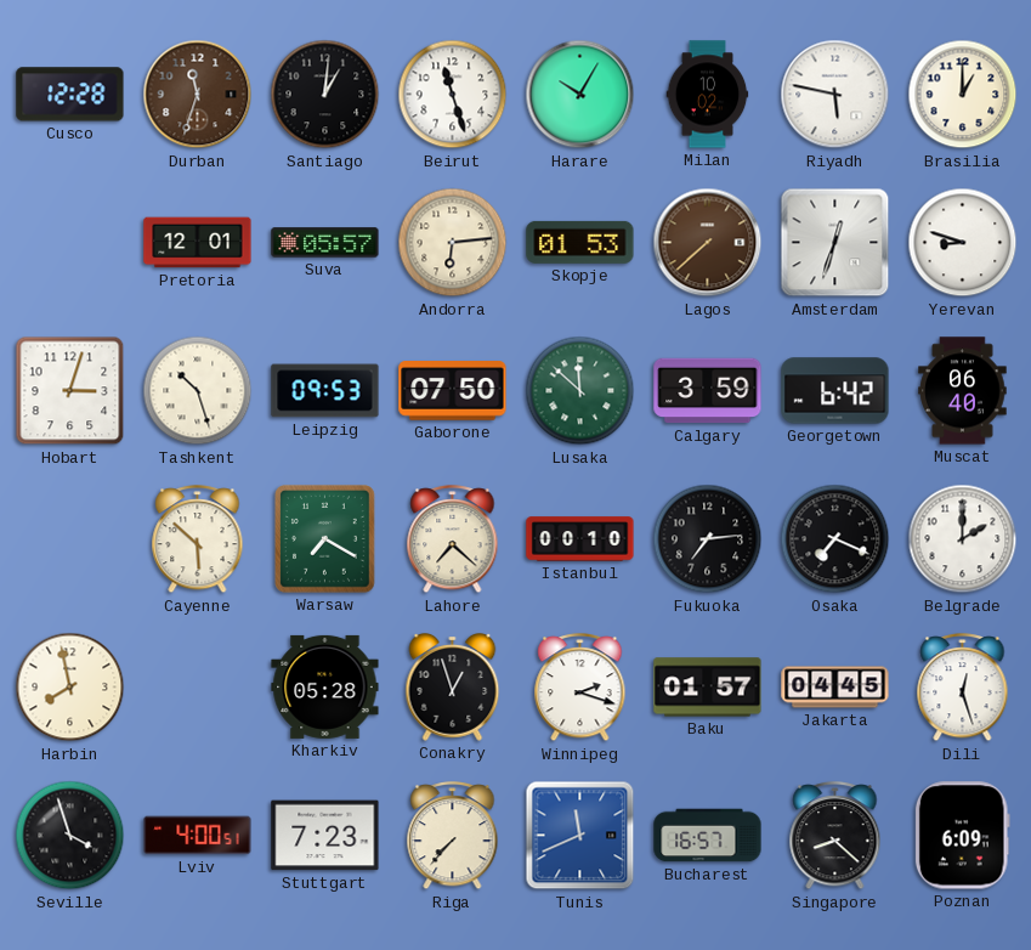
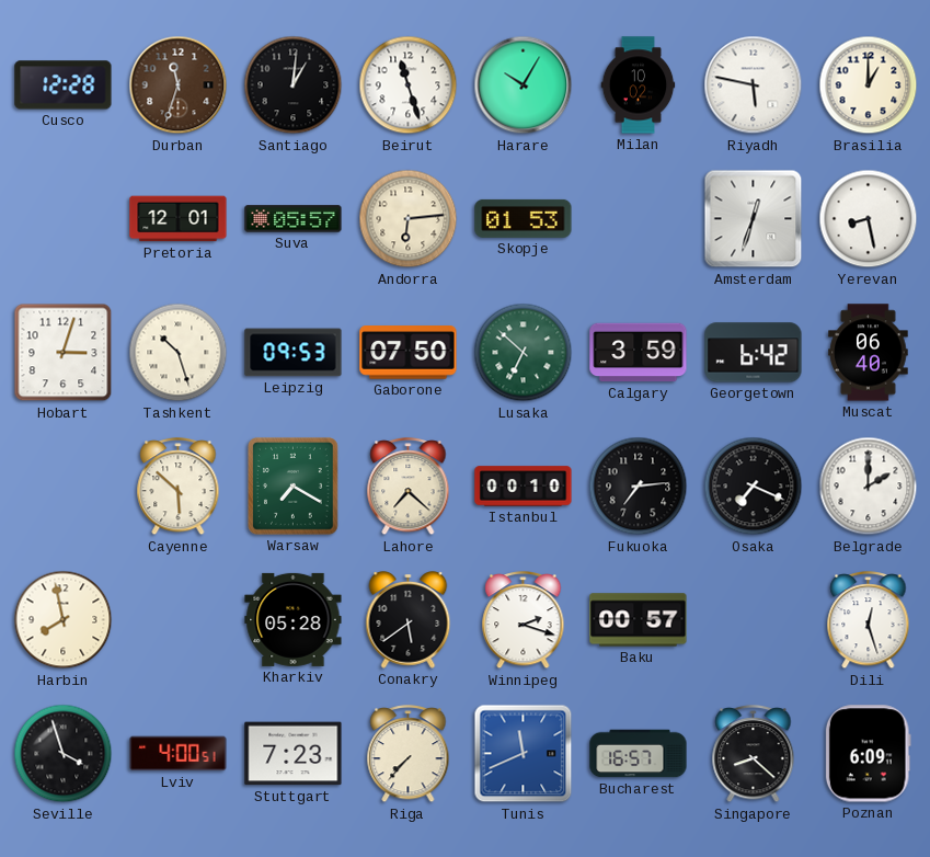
Lagos: 7:38 -> none (708, 243)
Yerevan: 8:48 -> 8:28 (869, 219)
Lusaka: 11:52 -> 6:52 (524, 353)
Conakry: 12:57 -> 5:39 (409, 620)
Baku: 01:57 -> 00:57 (639, 620)
Jakarta: 04:45 -> none (835, 688)
